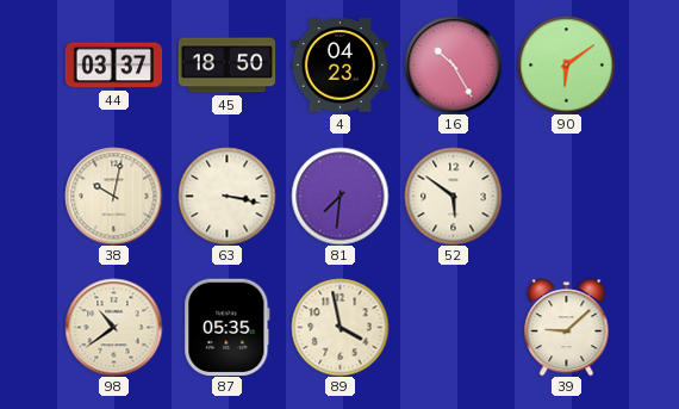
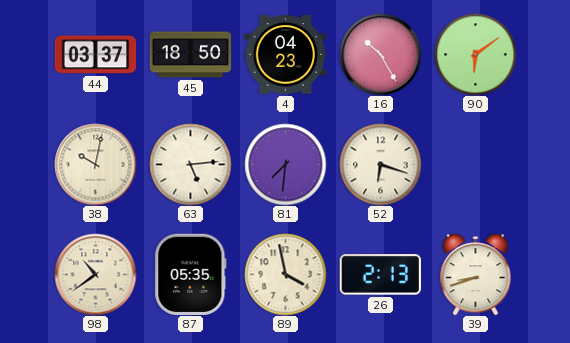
63: 3:17 -> 5:14 (190, 164)
52: 5:51 -> 6:18 (380, 164)
26: none -> 2:13 (380, 275)
39: 9:08 -> 8:42 (476, 274)
